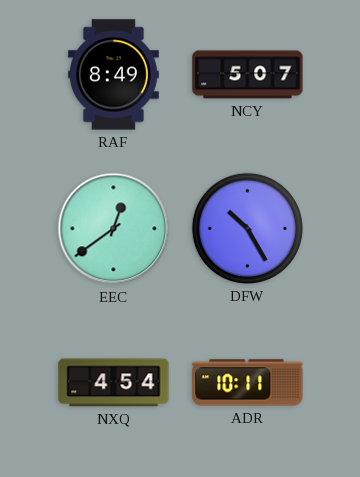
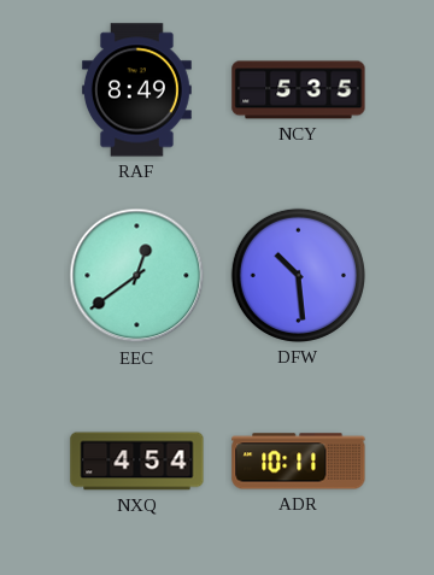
NCY: 5:07 -> 5:35 (299, 90)
DFW: 10:25 -> 10:29 (298, 275)
